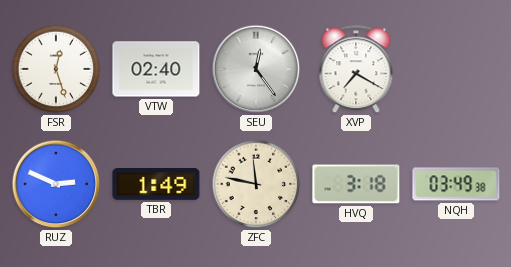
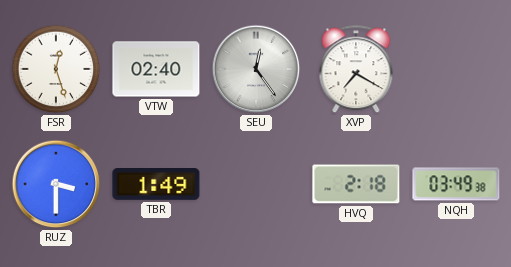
RUZ: 2:49 -> 3:30 (56, 184)
ZFC: 11:47 -> none (256, 184)
HVQ: 3:18 -> 2:18 (356, 184)
